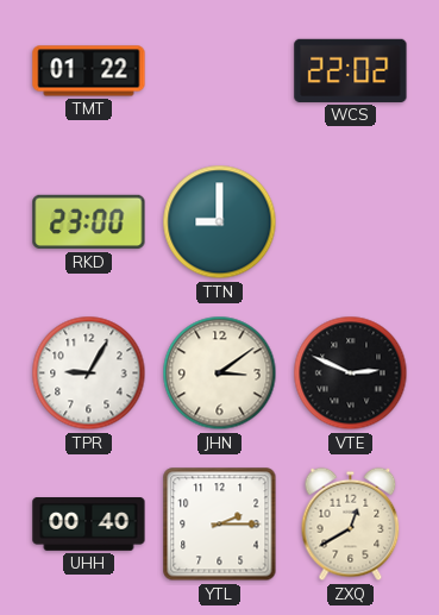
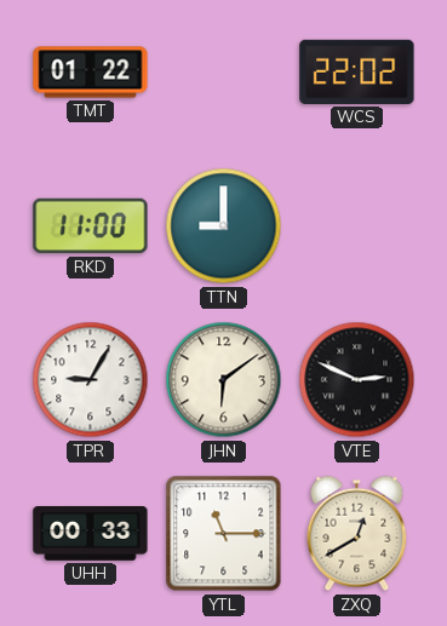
RKD: 23:00 -> 11:00 (91, 226)
JHN: 3:09 -> 6:09 (224, 380)
UHH: 00:40 -> 00:33 (91, 534)
YTL: 2:15 -> 11:15 (224, 534)
